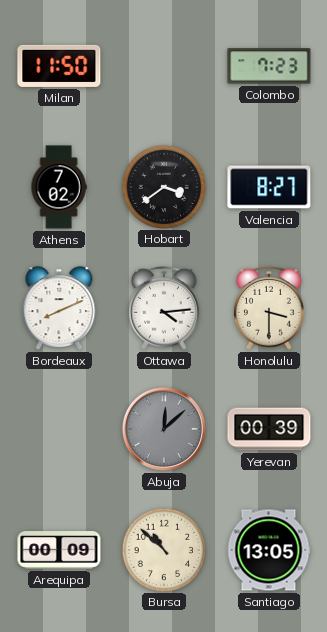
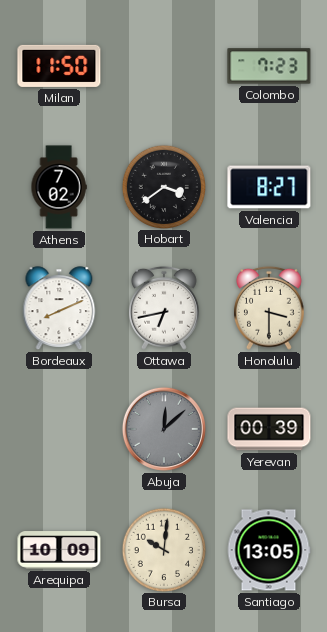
Ottawa: 4:14 -> 6:43 (164, 308)
Arequipa: 00:09 -> 10:09 (59, 550)
Bursa: 10:52 -> 10:01 (163, 549)
